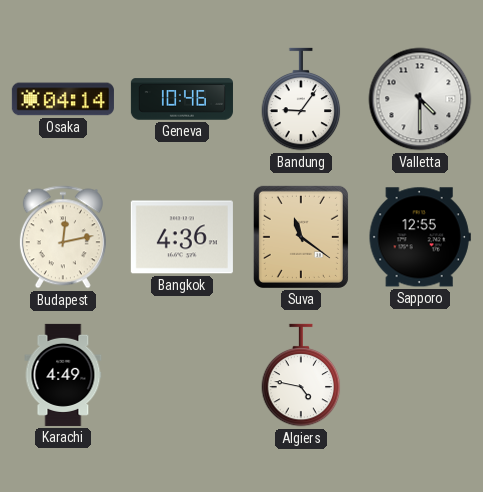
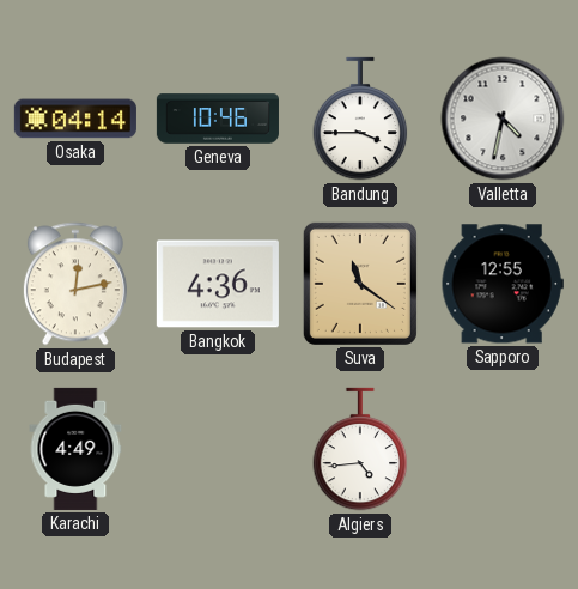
Bandung: 9:06 -> 3:45 (360, 119)
Valletta: 4:30 -> 4:32 (503, 119)
Algiers: 4:47 -> 4:44 (360, 449)
